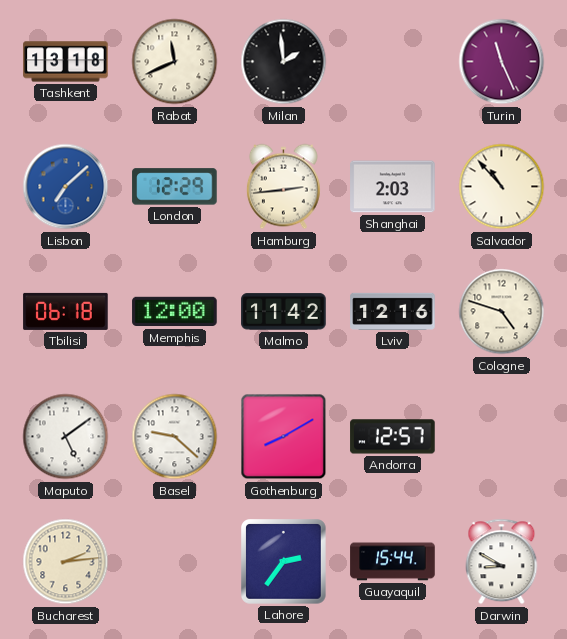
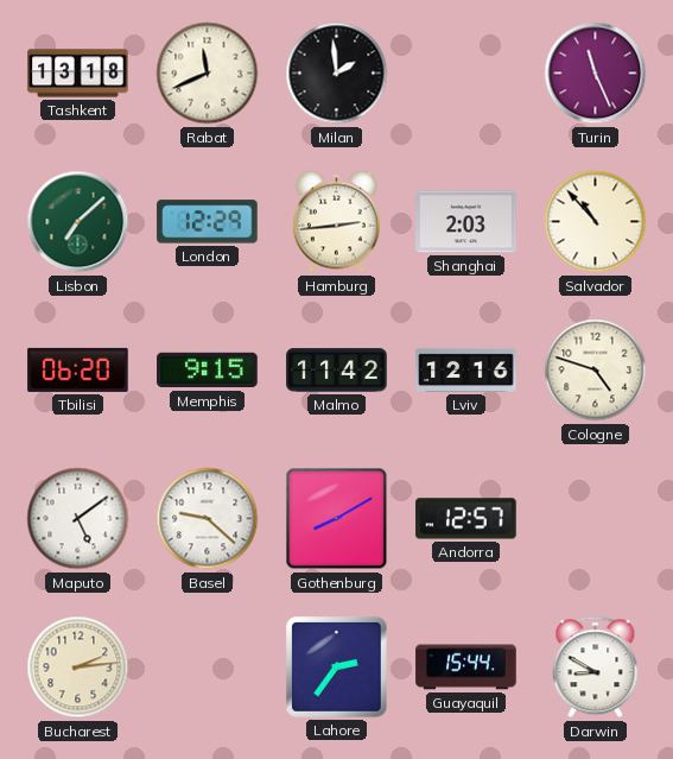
Lisbon dial: blue -> green (78, 222)
Tbilisi: 06:18 -> 06:20 (78, 369)
Memphis: 12:00 -> 9:15 (208, 371)
